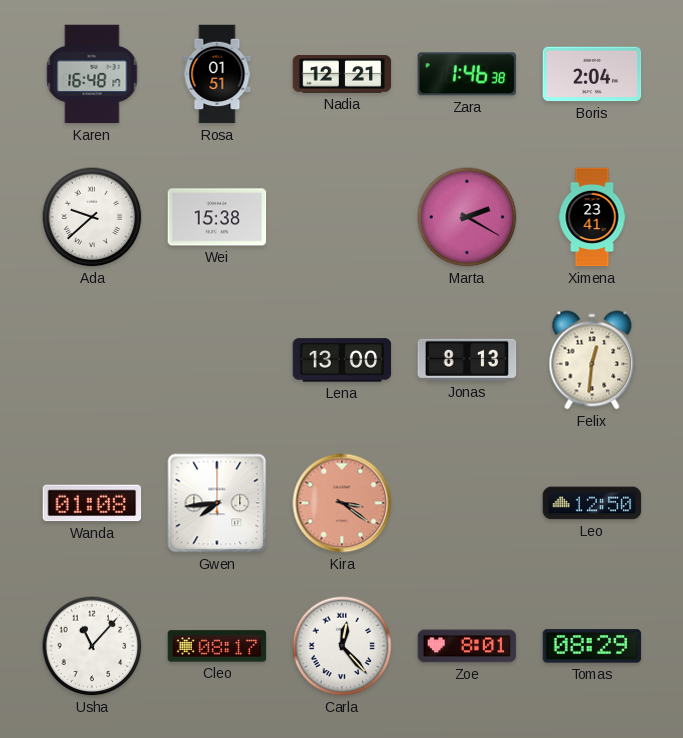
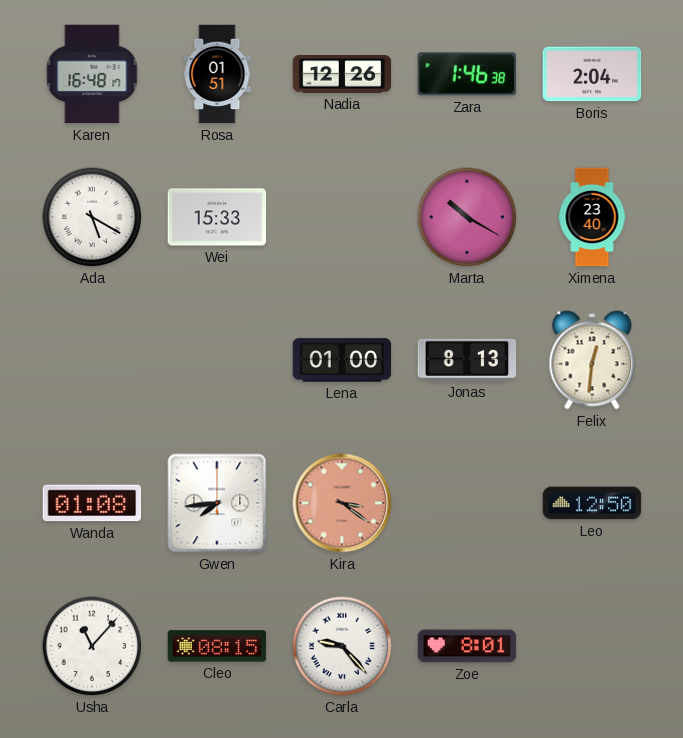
Nadia: 12:21 -> 12:26 (342, 74)
Ada: 9:38 -> 5:20 (92, 217)
Wei: 15:38 -> 15:33 (217, 217)
Marta: 2:20 -> 10:20 (467, 217)
Ximena: 23:41 -> 23:40 (592, 217)
Lena: 13:00 -> 01:00 (342, 360)
Cleo: 08:17 -> 08:15 (217, 646)
Carla: 12:23 -> 9:23 (342, 646)
Tomas: 08:29 -> none (592, 646)
